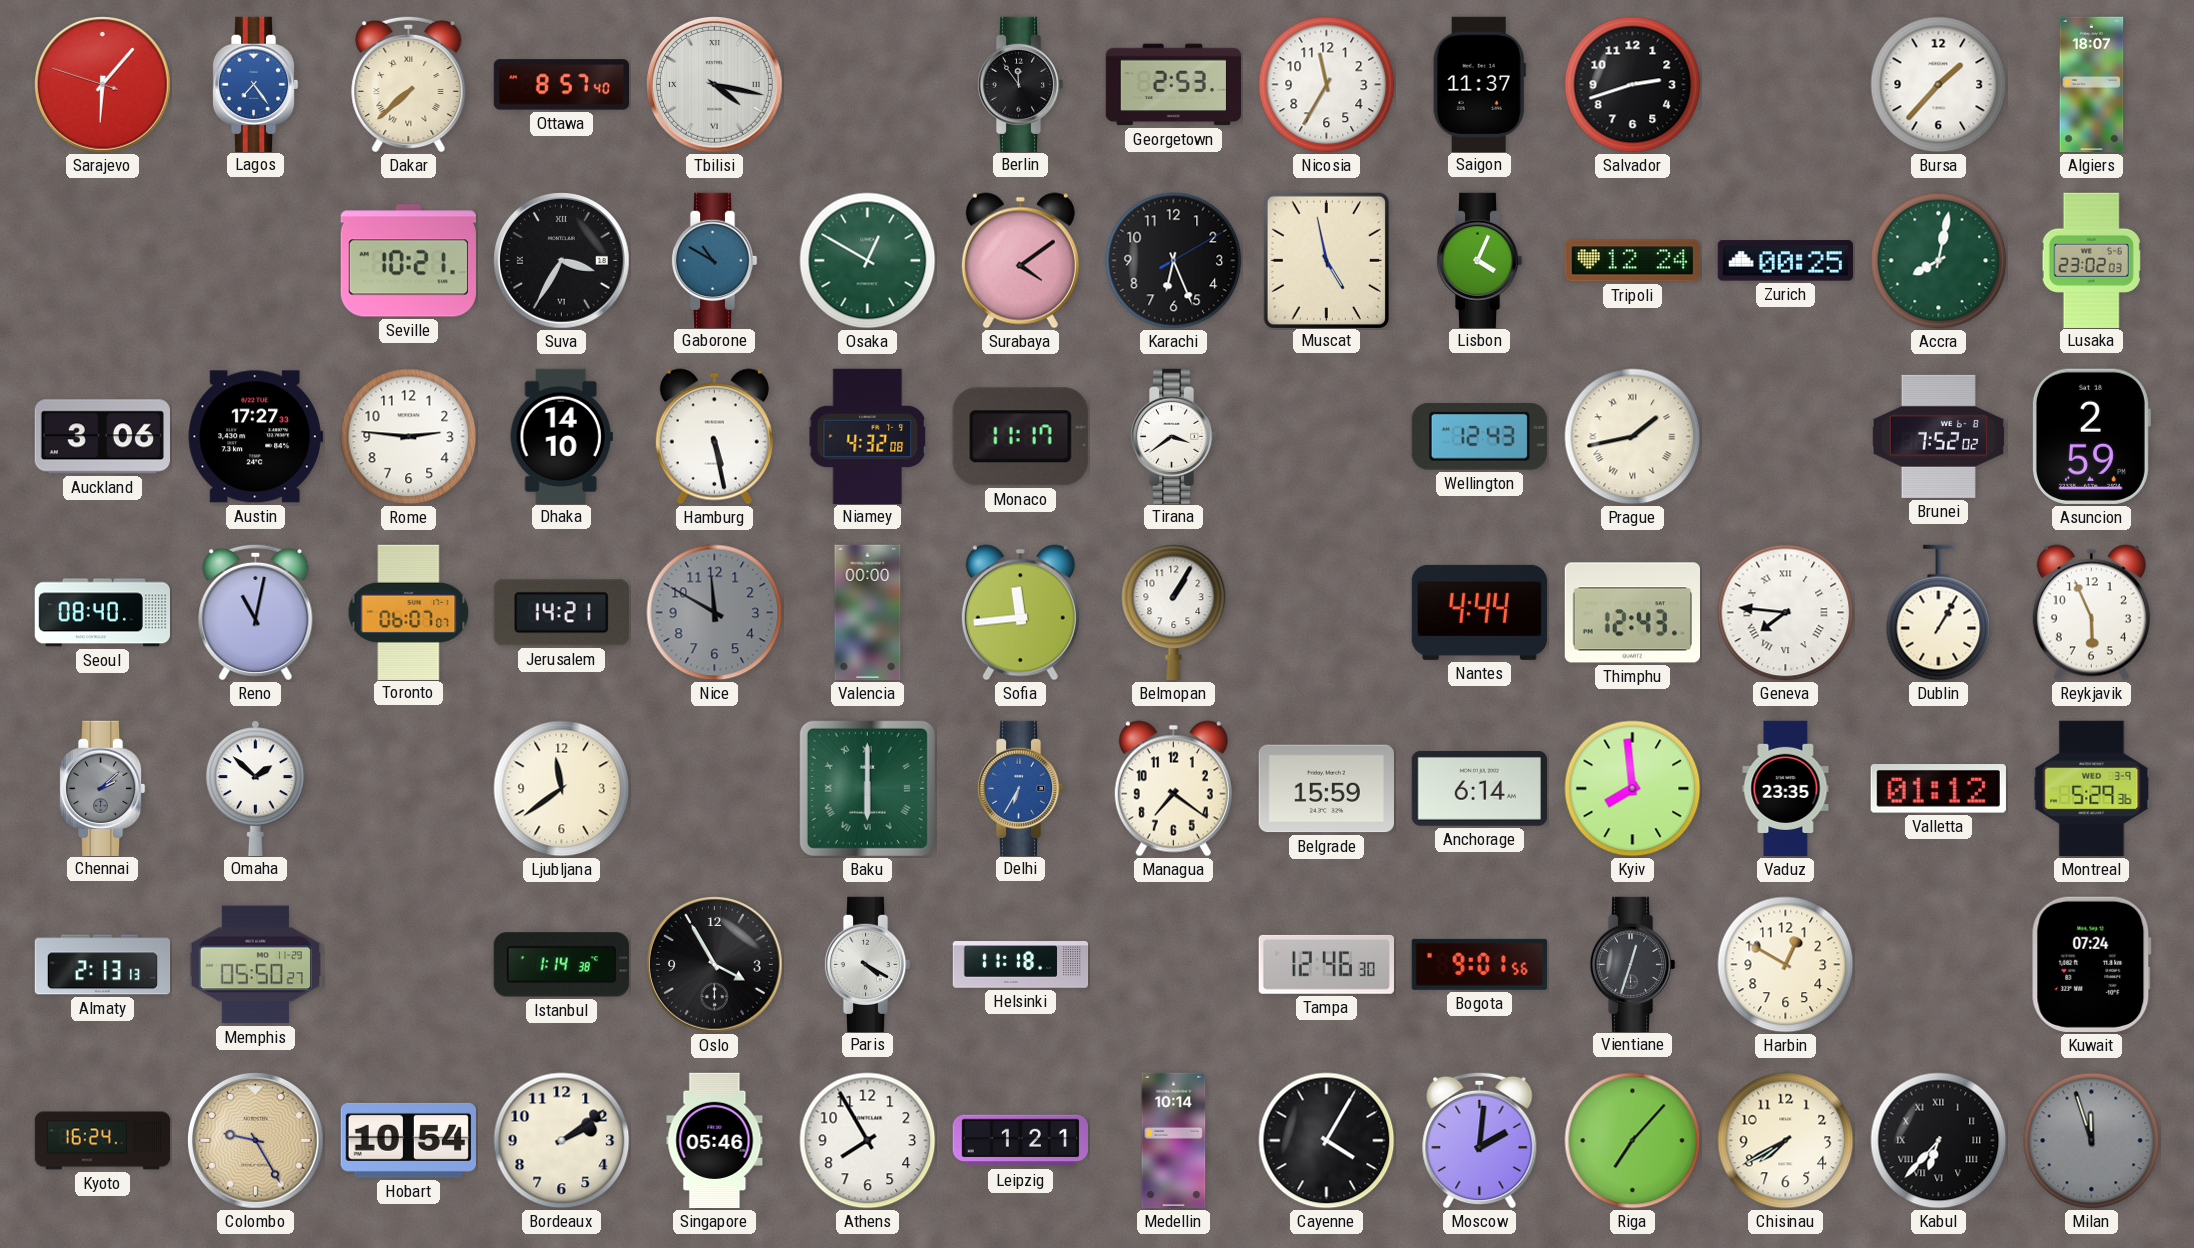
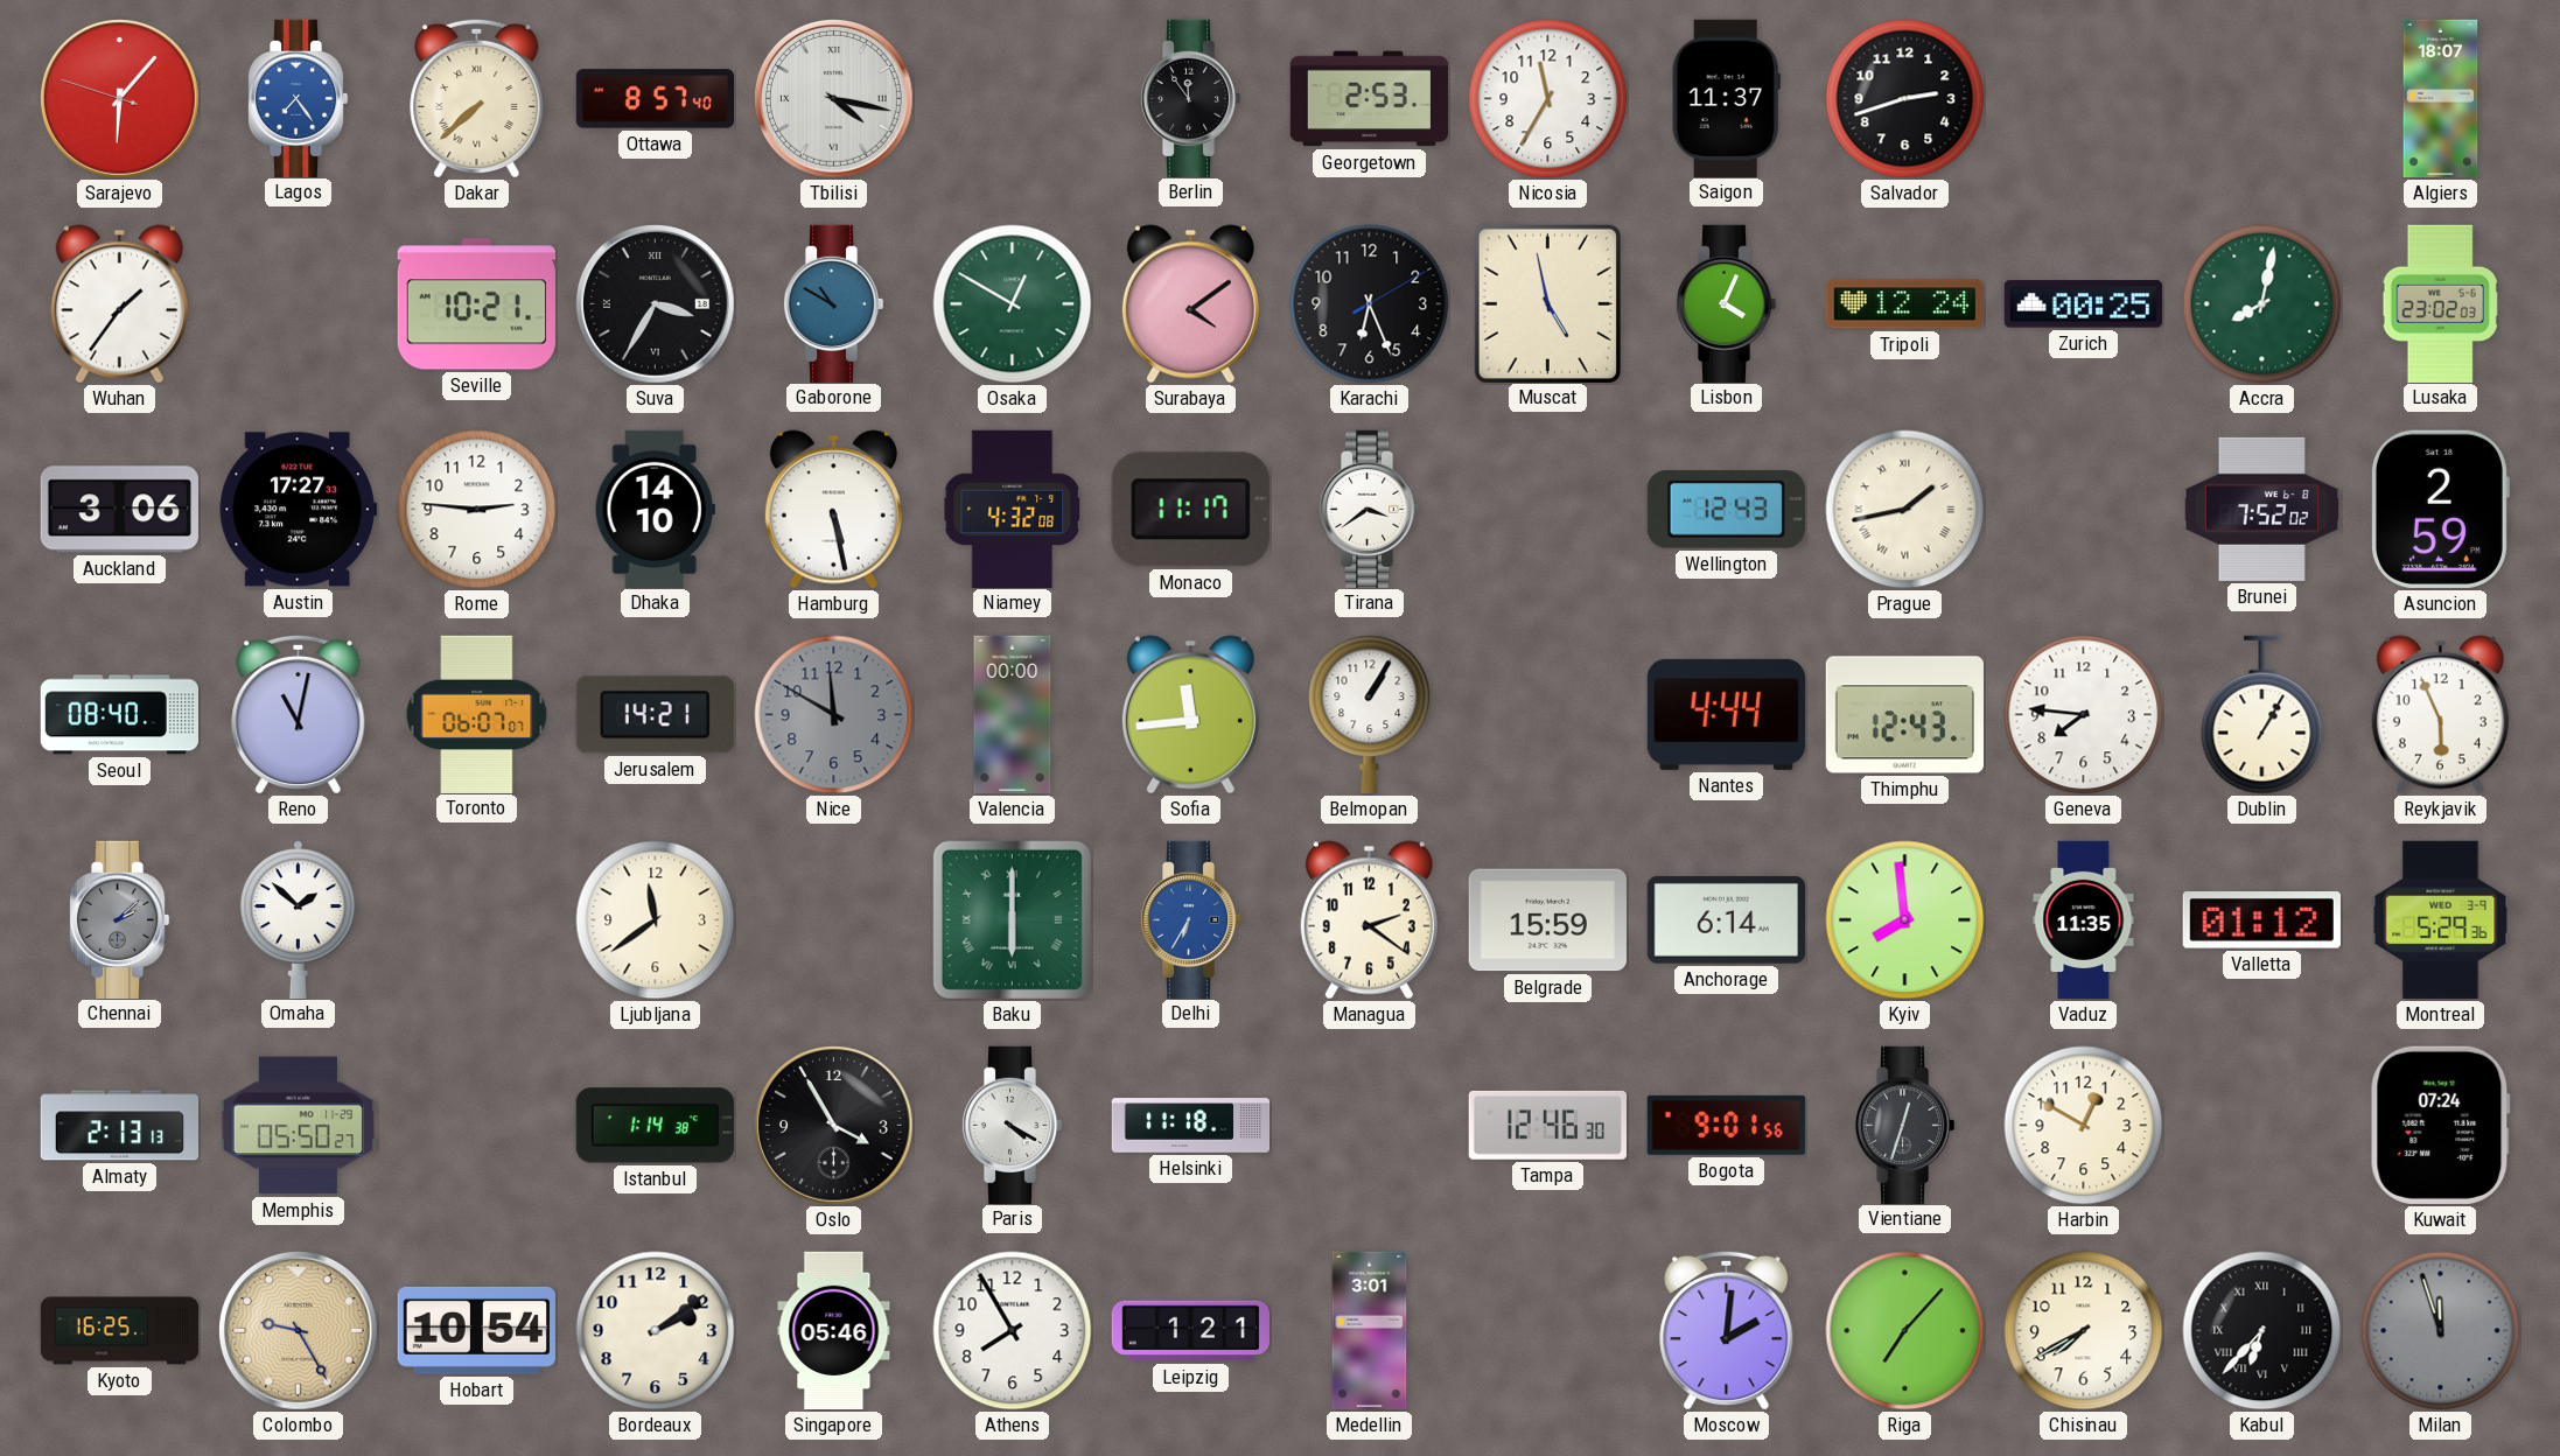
Bursa: 1:37 -> none (1939, 85)
Wuhan: none -> 1:36 (119, 304)
Geneva numerals: Roman -> Arabic (2084, 715)
Managua: 7:21 -> 2:21 (1369, 921)
Vaduz: 23:35 -> 11:35 (2084, 921)
Kyoto: 16:24 -> 16:25 (120, 1331)
Medellin: 10:14 -> 3:01 (1370, 1331)
Cayenne: 4:05 -> none (1327, 1141)
